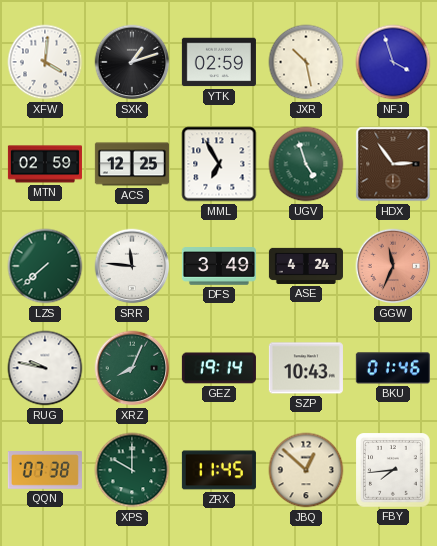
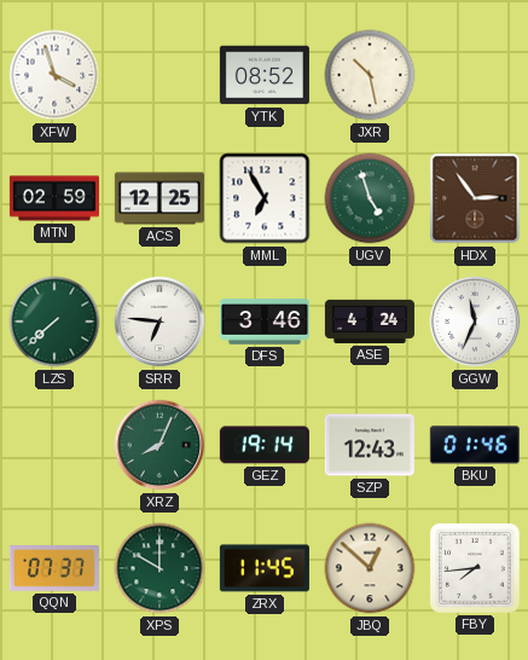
XFW: 4:01 -> 3:57 (54, 75)
SXK: 1:12 -> none (132, 62)
YTK: 02:59 -> 08:52 (265, 75)
NFJ: 3:57 -> none (393, 62)
SRR: 11:46 -> 6:46 (159, 322)
DFS: 3:49 -> 3:46 (265, 322)
GGW dial: salmon -> white (475, 322)
RUG: 9:47 -> none (45, 368)
SZP: 10:43 -> 12:43 (370, 445)
QQN: 07:38 -> 07:37 (54, 569)
